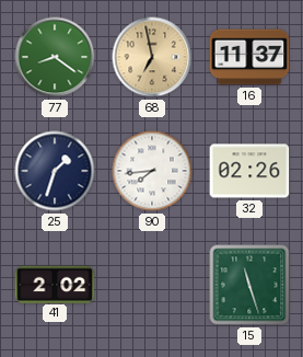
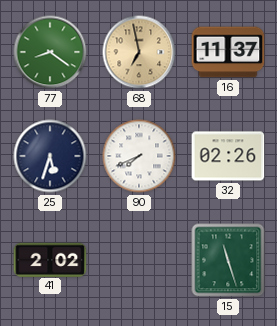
25: 1:33 -> 5:33 (50, 156)
90: 7:44 -> 7:41 (139, 156)
